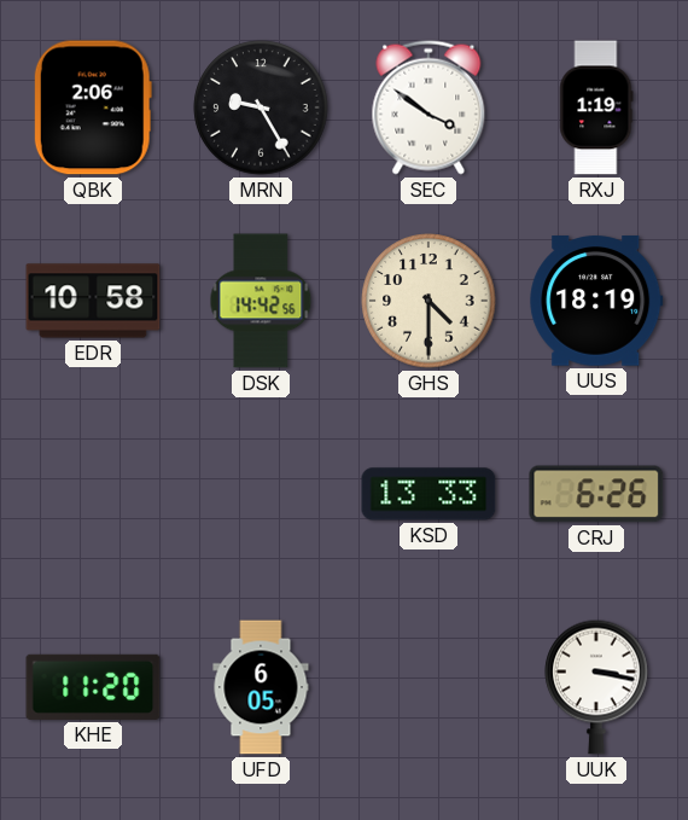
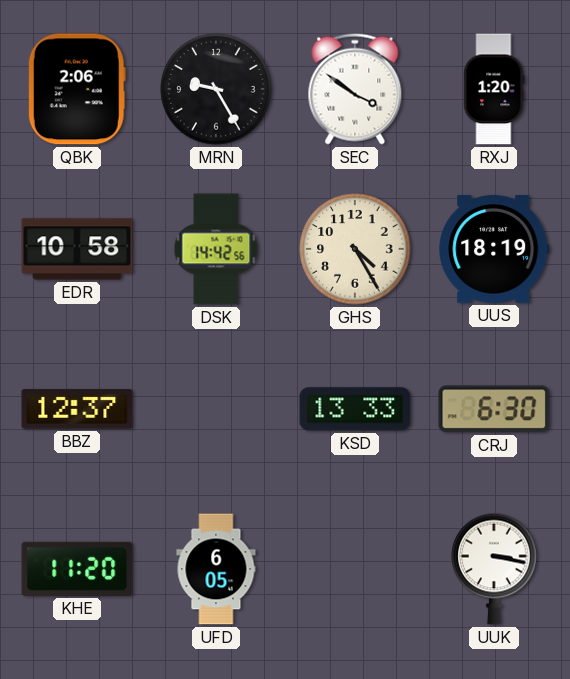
RXJ: 1:19 -> 1:20 (494, 89)
GHS: 4:30 -> 4:25 (355, 249)
BBZ: none -> 12:37 (77, 409)
CRJ: 6:26 -> 6:30 (494, 409)
